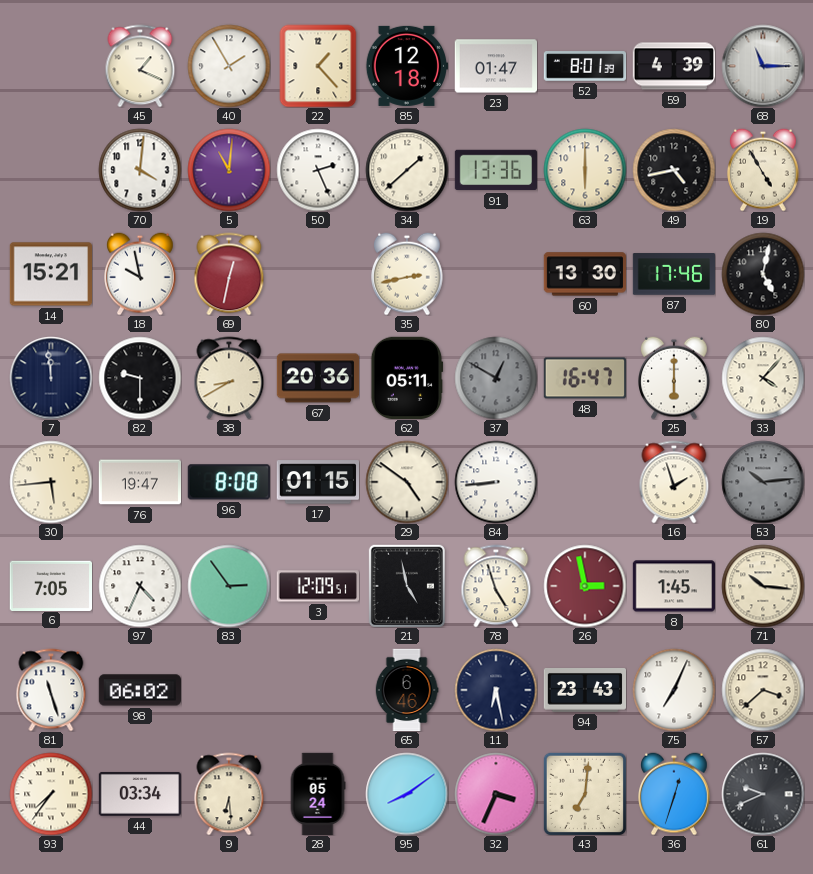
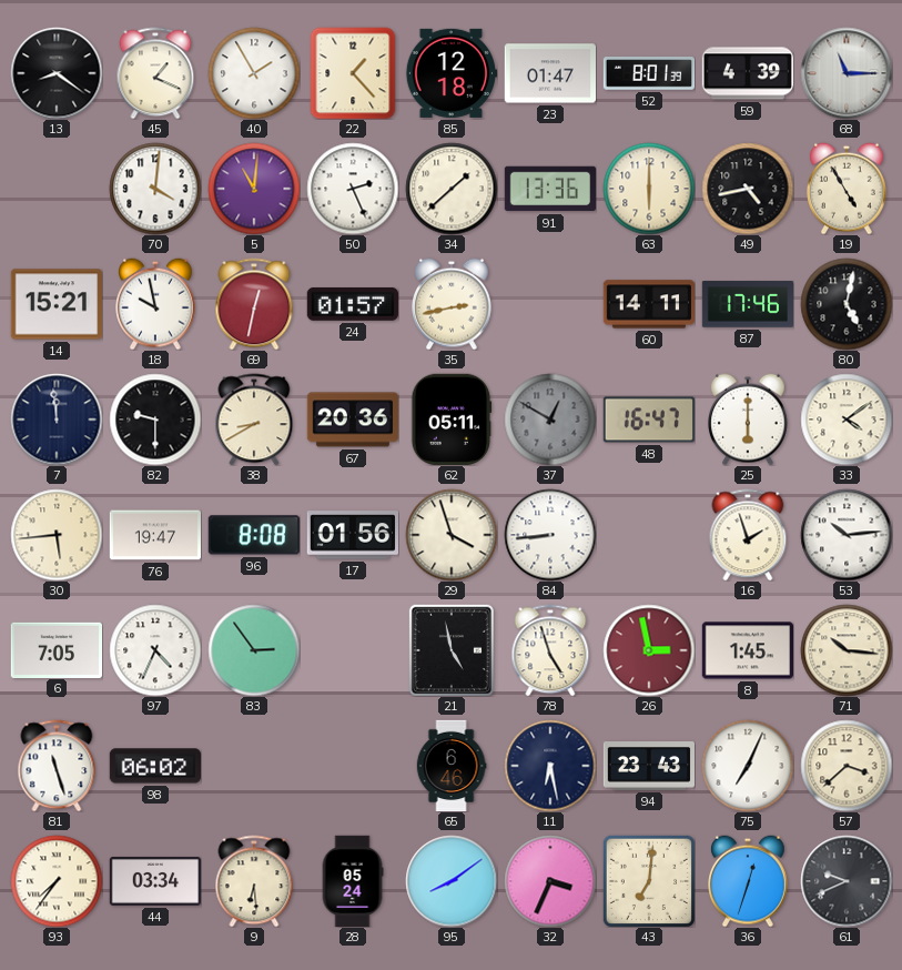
13: none -> 8:21 (57, 73)
24: none -> 01:57 (353, 304)
60: 13:30 -> 14:11 (648, 304)
33: 4:07 -> 4:09 (847, 420)
17: 01:15 -> 01:56 (352, 535)
29: 4:51 -> 3:57 (452, 535)
53 dial: grey -> white (847, 535)
3: 12:09 -> none (317, 586)
